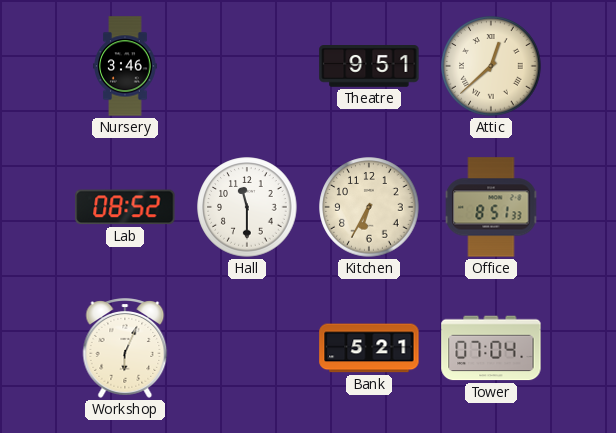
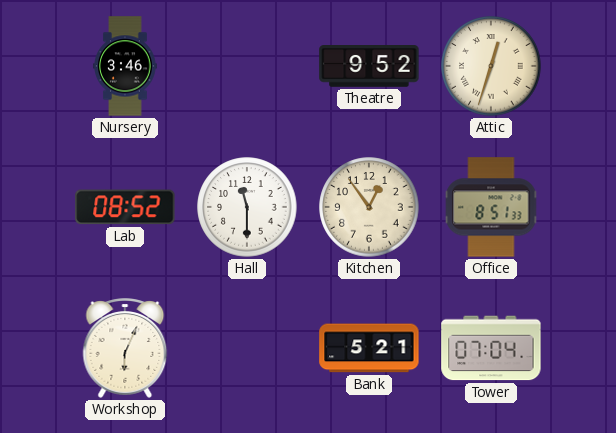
Theatre: 9:51 -> 9:52 (369, 67)
Attic: 12:38 -> 12:33 (491, 66)
Kitchen: 6:35 -> 12:54 (369, 207)
